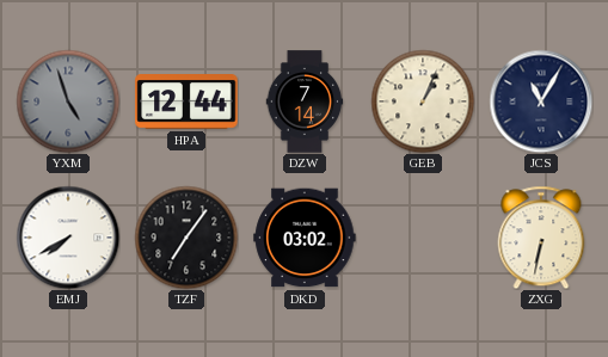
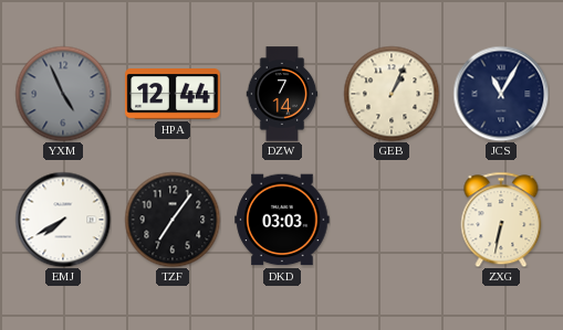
YXM: 4:57 -> 4:56 (63, 94)
DKD: 03:02 -> 03:03 (282, 220)
